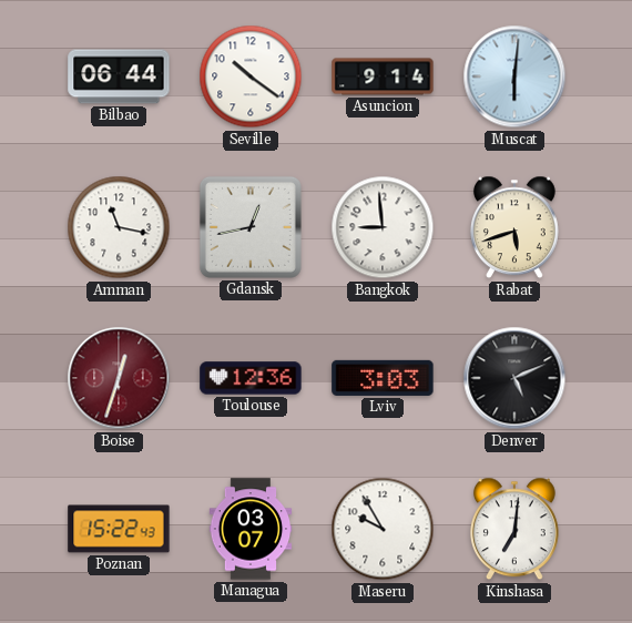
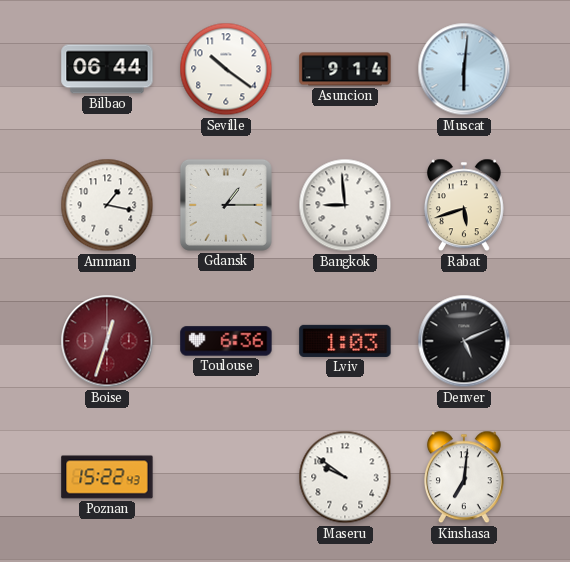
Amman: 11:17 -> 1:17 (107, 205)
Gdansk: 12:43 -> 1:15 (226, 205)
Toulouse: 12:36 -> 6:36 (226, 341)
Lviv: 3:03 -> 1:03 (345, 341)
Managua: 03:07 -> none (251, 529)
Maseru: 9:55 -> 9:51 (345, 477)
